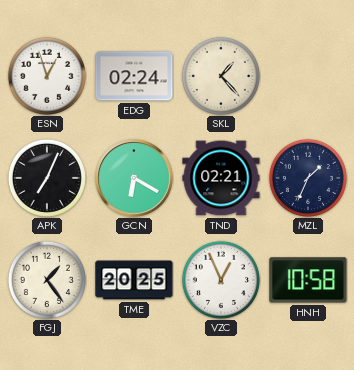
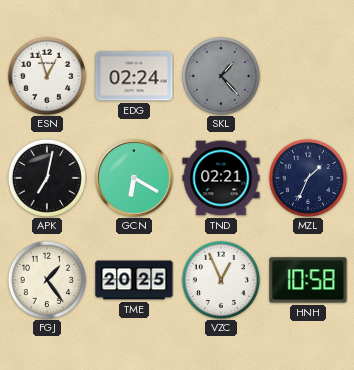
SKL dial: cream -> grey (221, 76)
APK: 7:04 -> 7:02 (47, 178)
